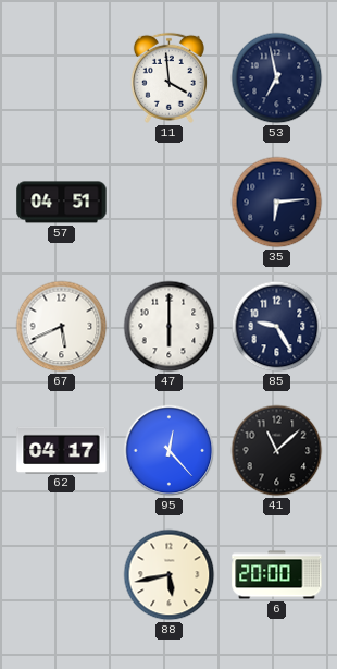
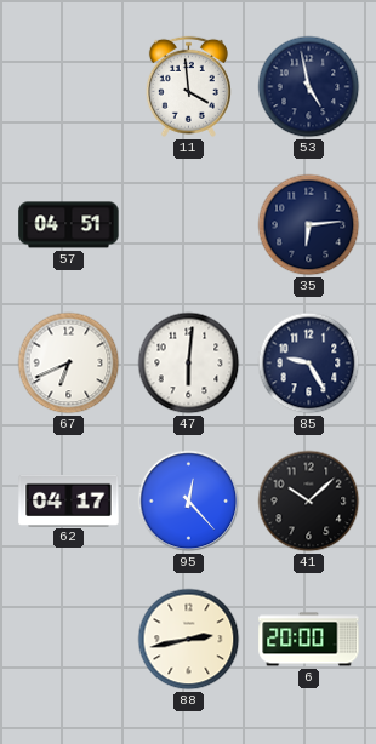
53: 6:58 -> 4:58 (309, 87)
67: 5:41 -> 6:41 (69, 364)
47: 6:00 -> 6:01 (189, 364)
41: 11:08 -> 10:08 (309, 502)
88: 5:43 -> 2:43 (189, 640)
